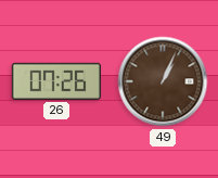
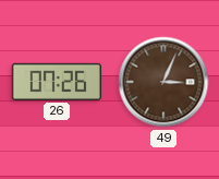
49: 1:04 -> 3:04 (163, 82)
